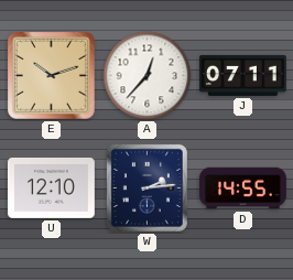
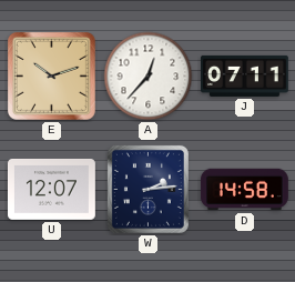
U: 12:10 -> 12:07 (51, 189)
D: 14:55 -> 14:58 (244, 190)
